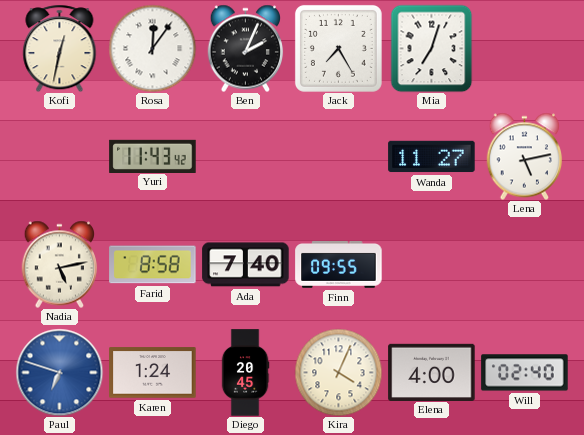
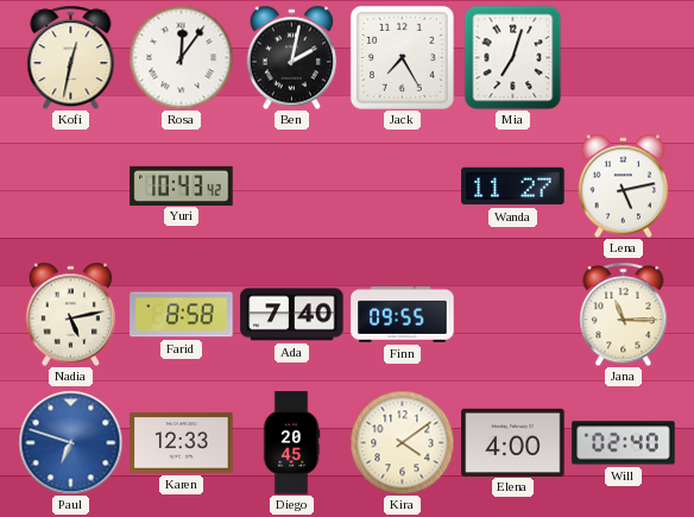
Ben: 2:04 -> 2:02 (292, 57)
Yuri: 11:43 -> 10:43 (182, 185)
Jana: none -> 11:15 (624, 314)
Karen: 1:24 -> 12:33 (182, 443)
Kira: 4:04 -> 4:09 (402, 442)
